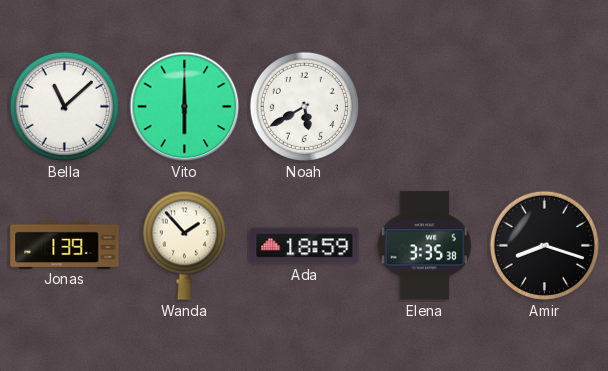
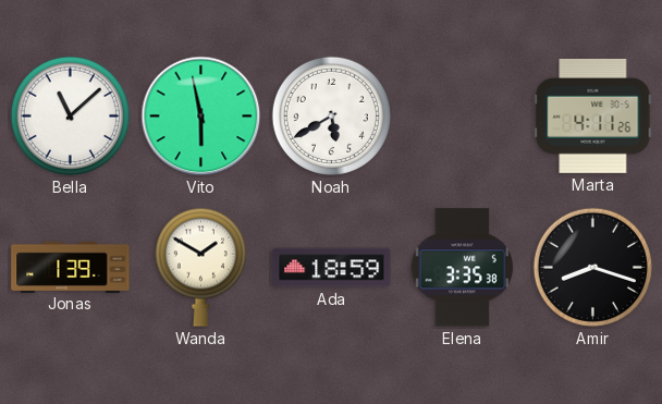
Vito: 6:00 -> 5:58 (201, 117)
Marta: none -> 4:11 (593, 115)
Wanda: 1:53 -> 1:50 (200, 267)
